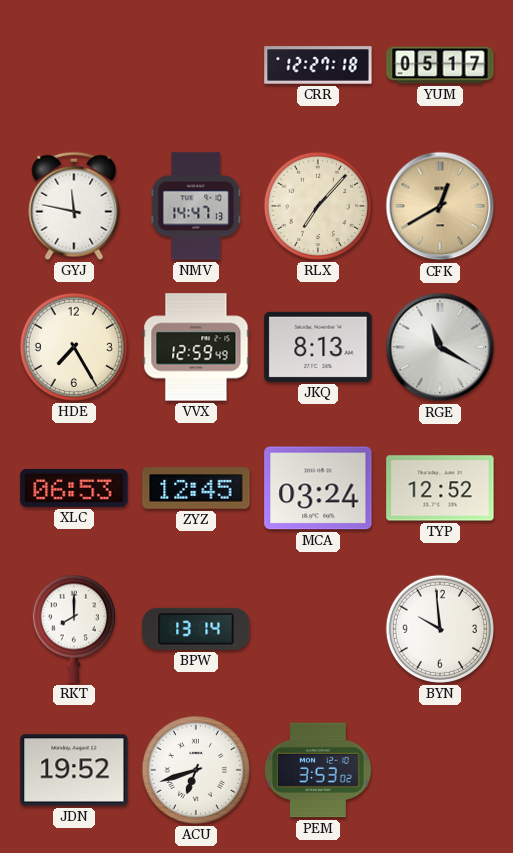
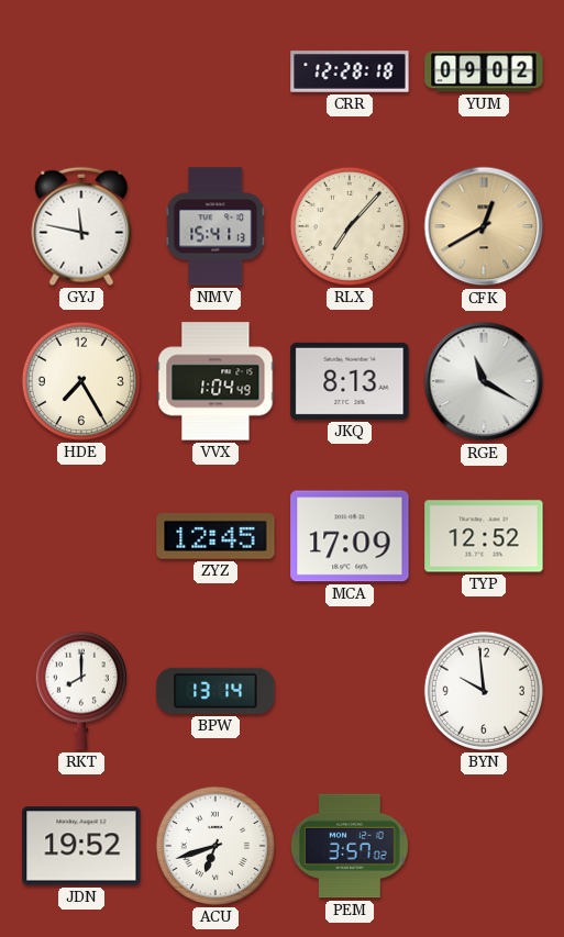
CRR: 12:27 -> 12:28 (350, 71)
YUM: 05:17 -> 09:02 (484, 71)
NMV: 14:47 -> 15:41 (215, 226)
VVX: 12:59 -> 1:04 (215, 381)
XLC: 06:53 -> none (74, 488)
MCA: 03:24 -> 17:09 (350, 536)
PEM: 3:53 -> 3:57 (350, 846)
